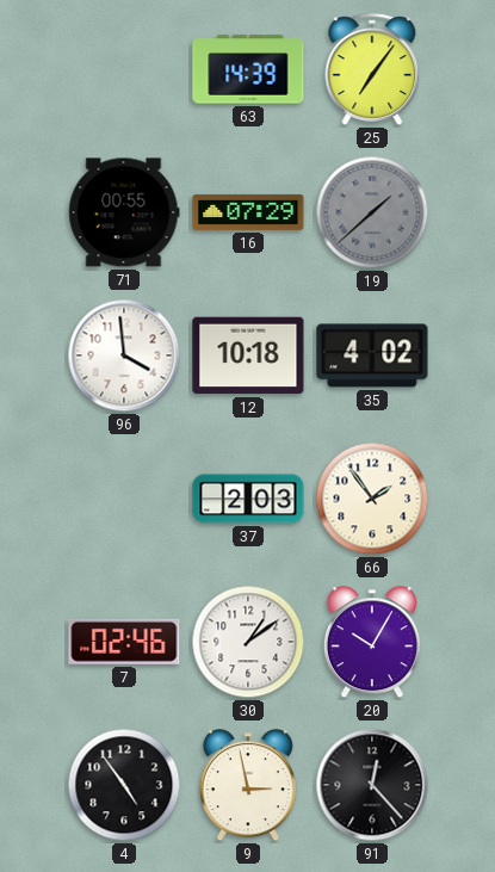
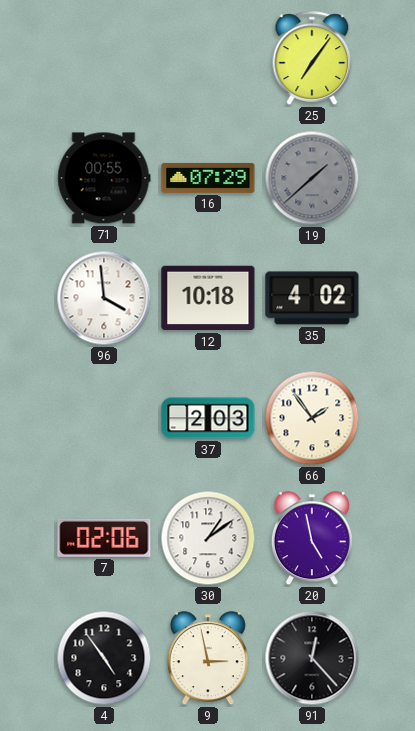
63: 14:39 -> none (248, 69)
7: 02:46 -> 02:06 (104, 538)
20: 10:05 -> 4:58 (312, 539)
